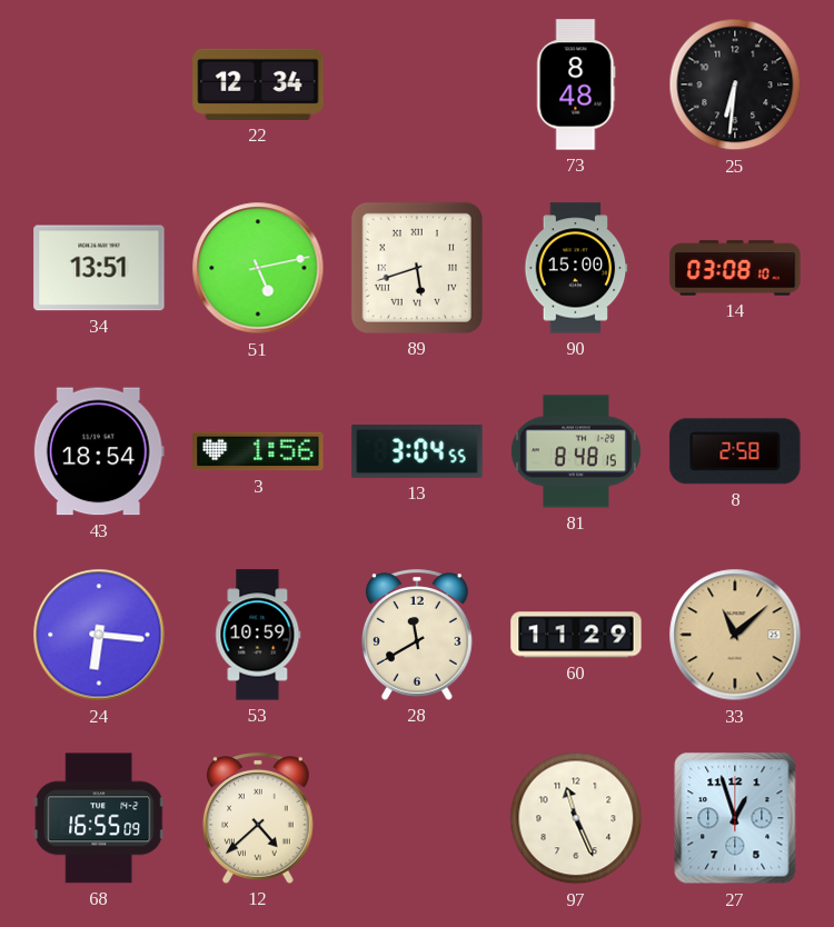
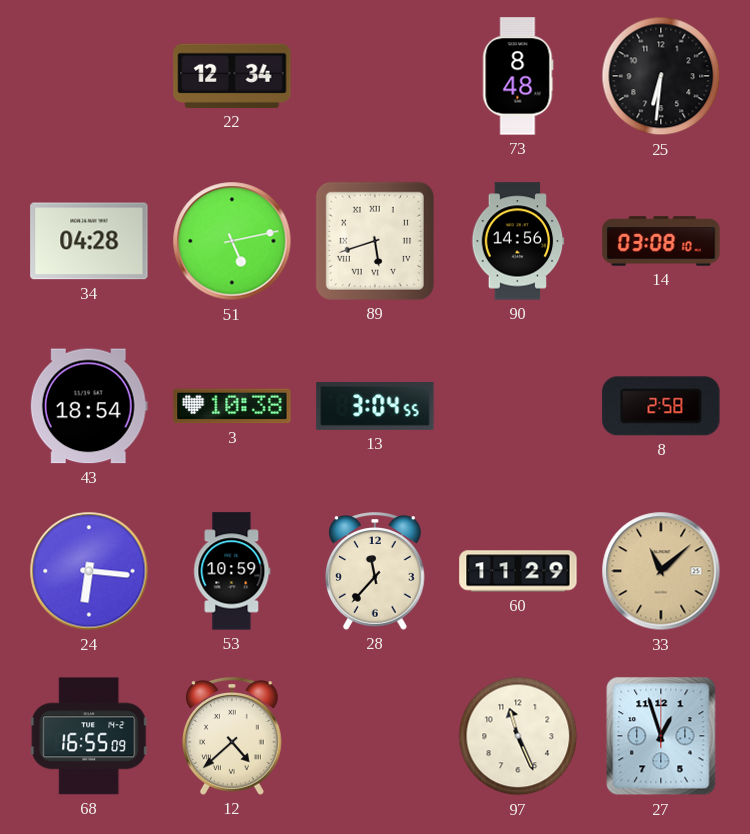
34: 13:51 -> 04:28 (89, 241)
90: 15:00 -> 14:56 (518, 241)
3: 1:56 -> 10:38 (232, 406)
81: 8:48 -> none (576, 451)
28: 11:40 -> 11:37 (376, 571)
